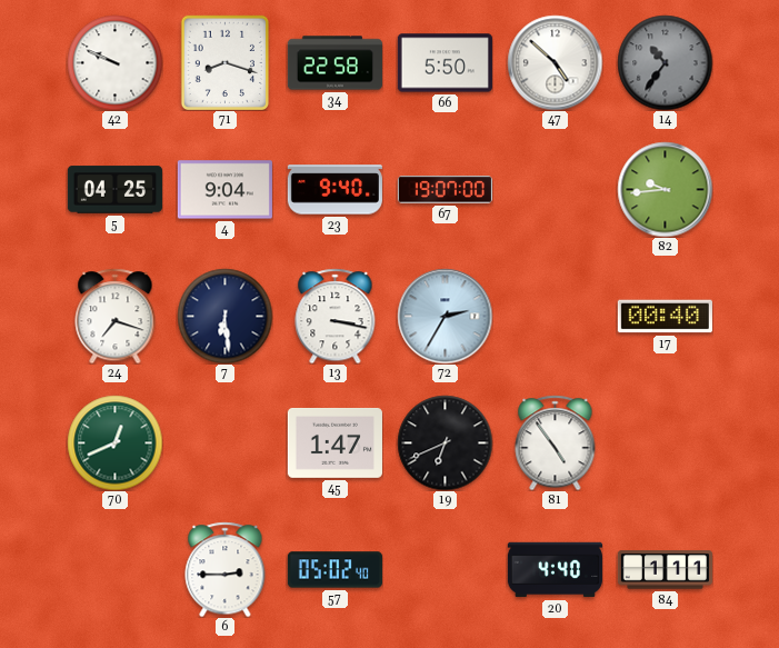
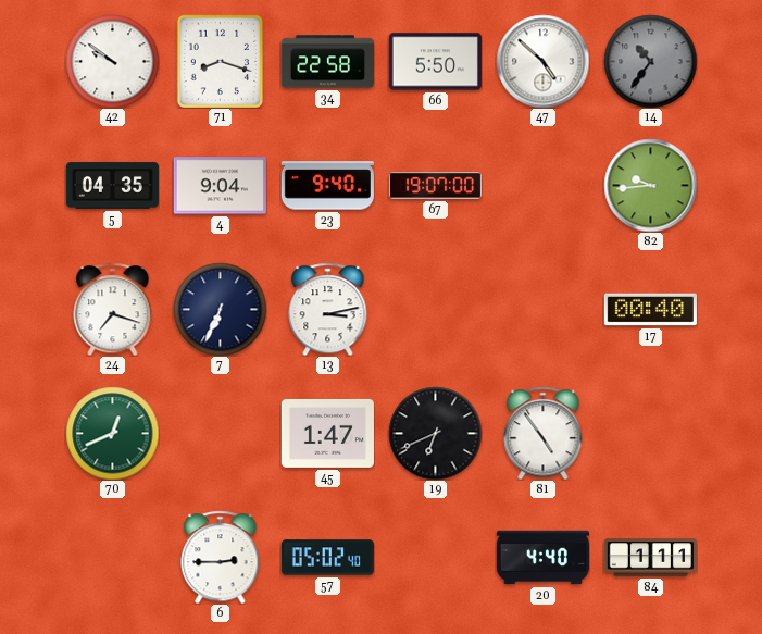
42: 9:49 -> 9:51 (112, 61)
5: 04:25 -> 04:35 (112, 186)
7: 6:29 -> 6:34 (220, 309)
13: 3:17 -> 3:13 (328, 309)
72: 2:35 -> none (445, 316)
